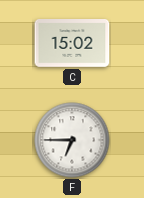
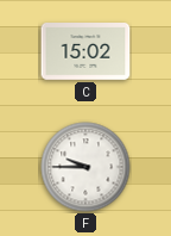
F: 6:45 -> 9:45 (85, 167)
